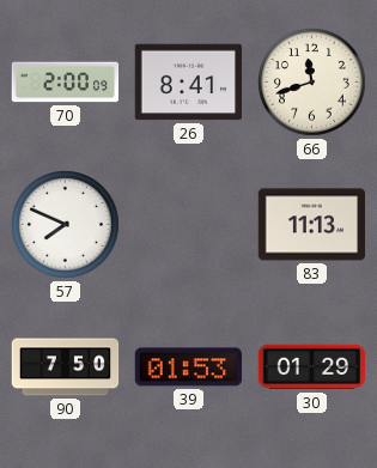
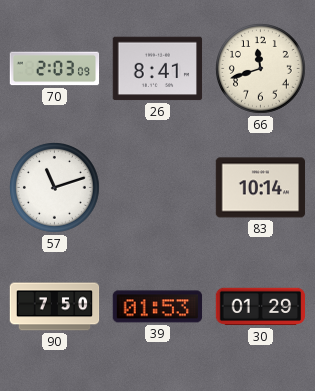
70: 2:00 -> 2:03 (55, 69)
57: 7:49 -> 11:12 (55, 188)
83: 11:13 -> 10:14 (261, 188)
